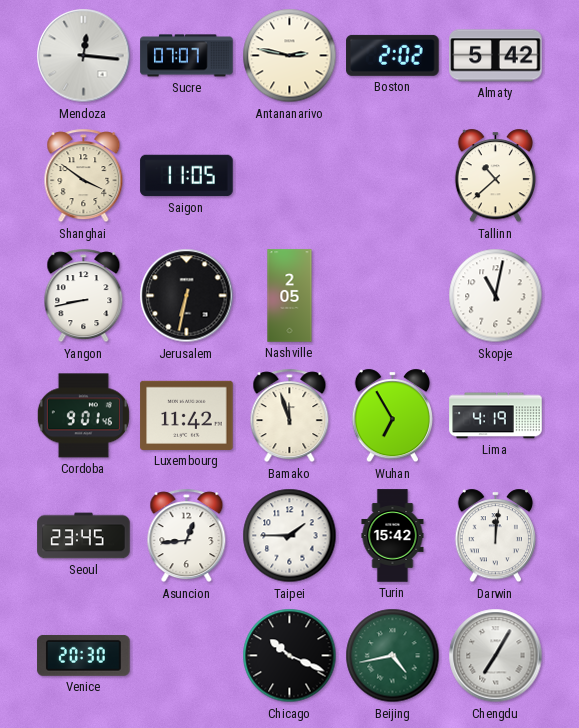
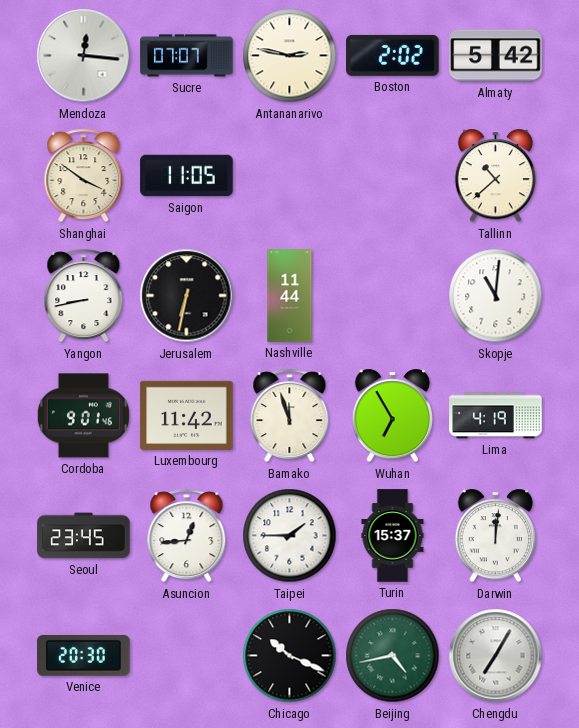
Nashville: 2:05 -> 11:44 (290, 296)
Skopje: 11:02 -> 11:01 (496, 296)
Turin: 15:42 -> 15:37 (393, 536)
